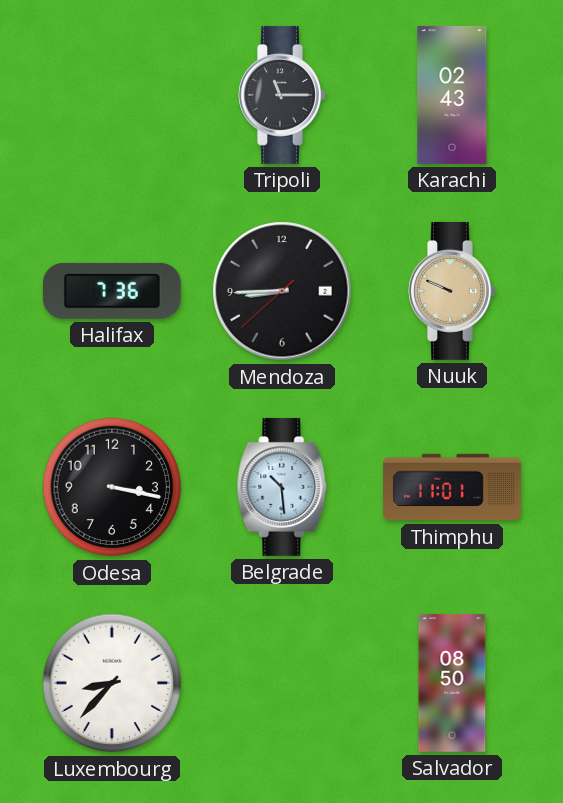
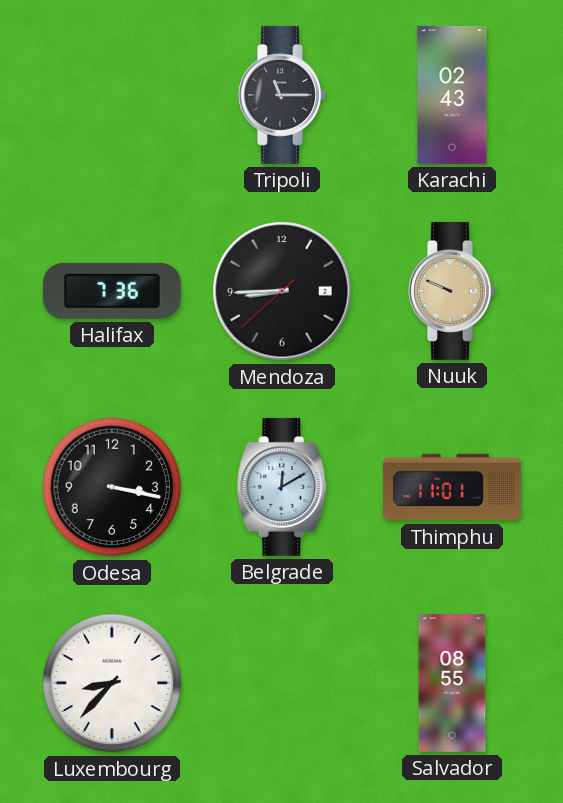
Belgrade: 10:29 -> 12:10 (282, 487)
Salvador: 08:50 -> 08:55 (452, 683)
